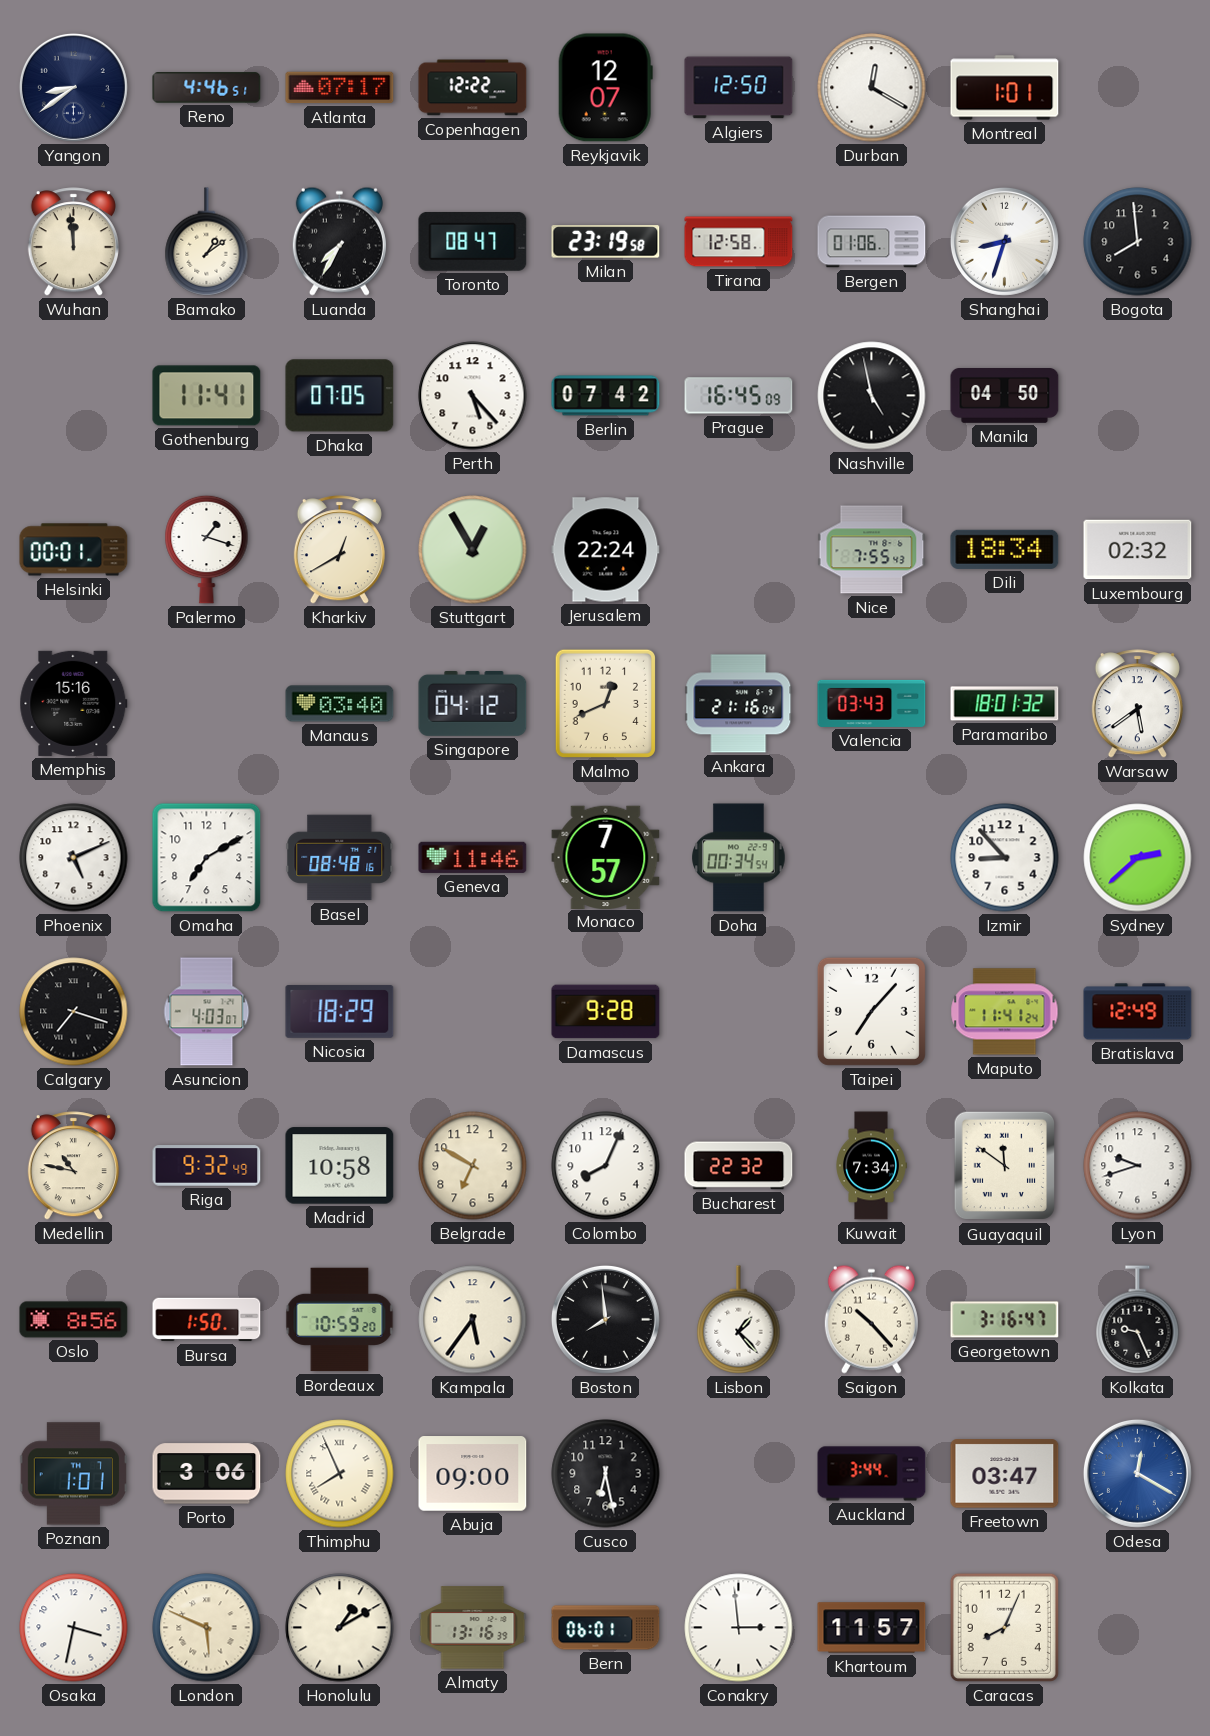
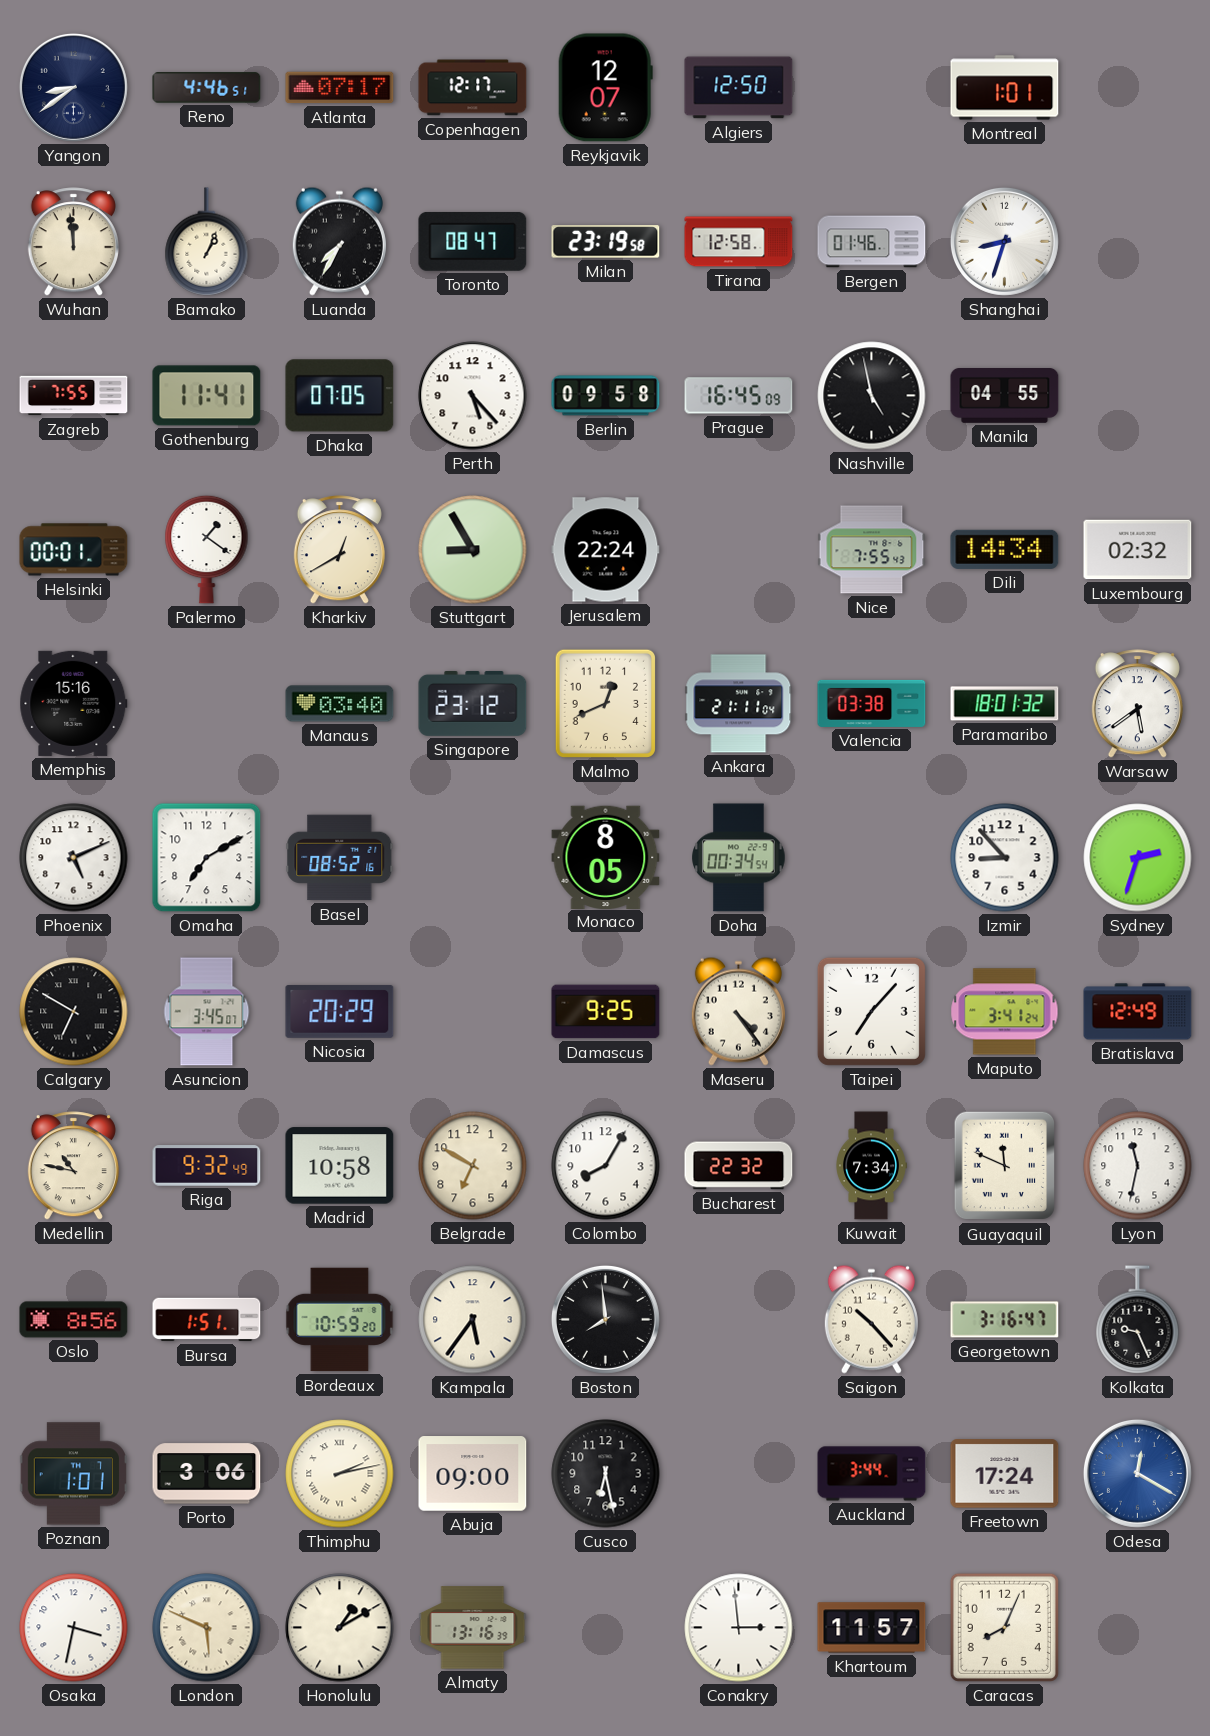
Copenhagen: 12:22 -> 12:17 (473, 88)
Durban: 12:20 -> none (872, 88)
Bamako: 1:09 -> 1:04 (207, 242)
Bergen: 01:06 -> 01:46 (872, 242)
Bogota: 7:59 -> none (1138, 242)
Zagreb: none -> 7:55 (74, 396)
Berlin: 07:42 -> 09:58 (606, 396)
Manila: 04:50 -> 04:55 (1005, 396)
Palermo: 1:18 -> 1:21 (207, 549)
Stuttgart: 12:55 -> 8:55 (473, 550)
Dili: 18:34 -> 14:34 (1005, 549)
Singapore: 04:12 -> 23:12 (473, 703)
Ankara: 21:16 -> 21:11 (739, 704)
Valencia: 03:43 -> 03:38 (872, 703)
Basel: 08:48 -> 08:52 (340, 858)
Geneva: 11:46 -> none (473, 857)
Monaco: 7:57 -> 8:05 (606, 857)
Sydney: 2:38 -> 2:33 (1138, 858)
Calgary: 7:18 -> 6:50 (74, 1012)
Asuncion: 4:03 -> 3:45 (207, 1012)
Nicosia: 18:29 -> 20:29 (340, 1011)
Damascus: 9:28 -> 9:25 (606, 1012)
Maseru: none -> 4:24 (738, 1011)
Maputo: 11:41 -> 3:41 (1005, 1012)
Colombo: 8:04 -> 8:05 (606, 1166)
Guayaquil: 11:51 -> 11:49 (1005, 1166)
Lyon: 9:42 -> 11:32 (1138, 1166)
Bursa: 1:50 -> 1:51 (207, 1320)
Lisbon: 1:23 -> none (739, 1320)
Thimphu: 7:56 -> 2:13 (340, 1474)
Freetown: 03:47 -> 17:24 (1005, 1474)
Bern: 06:01 -> none (606, 1628)
